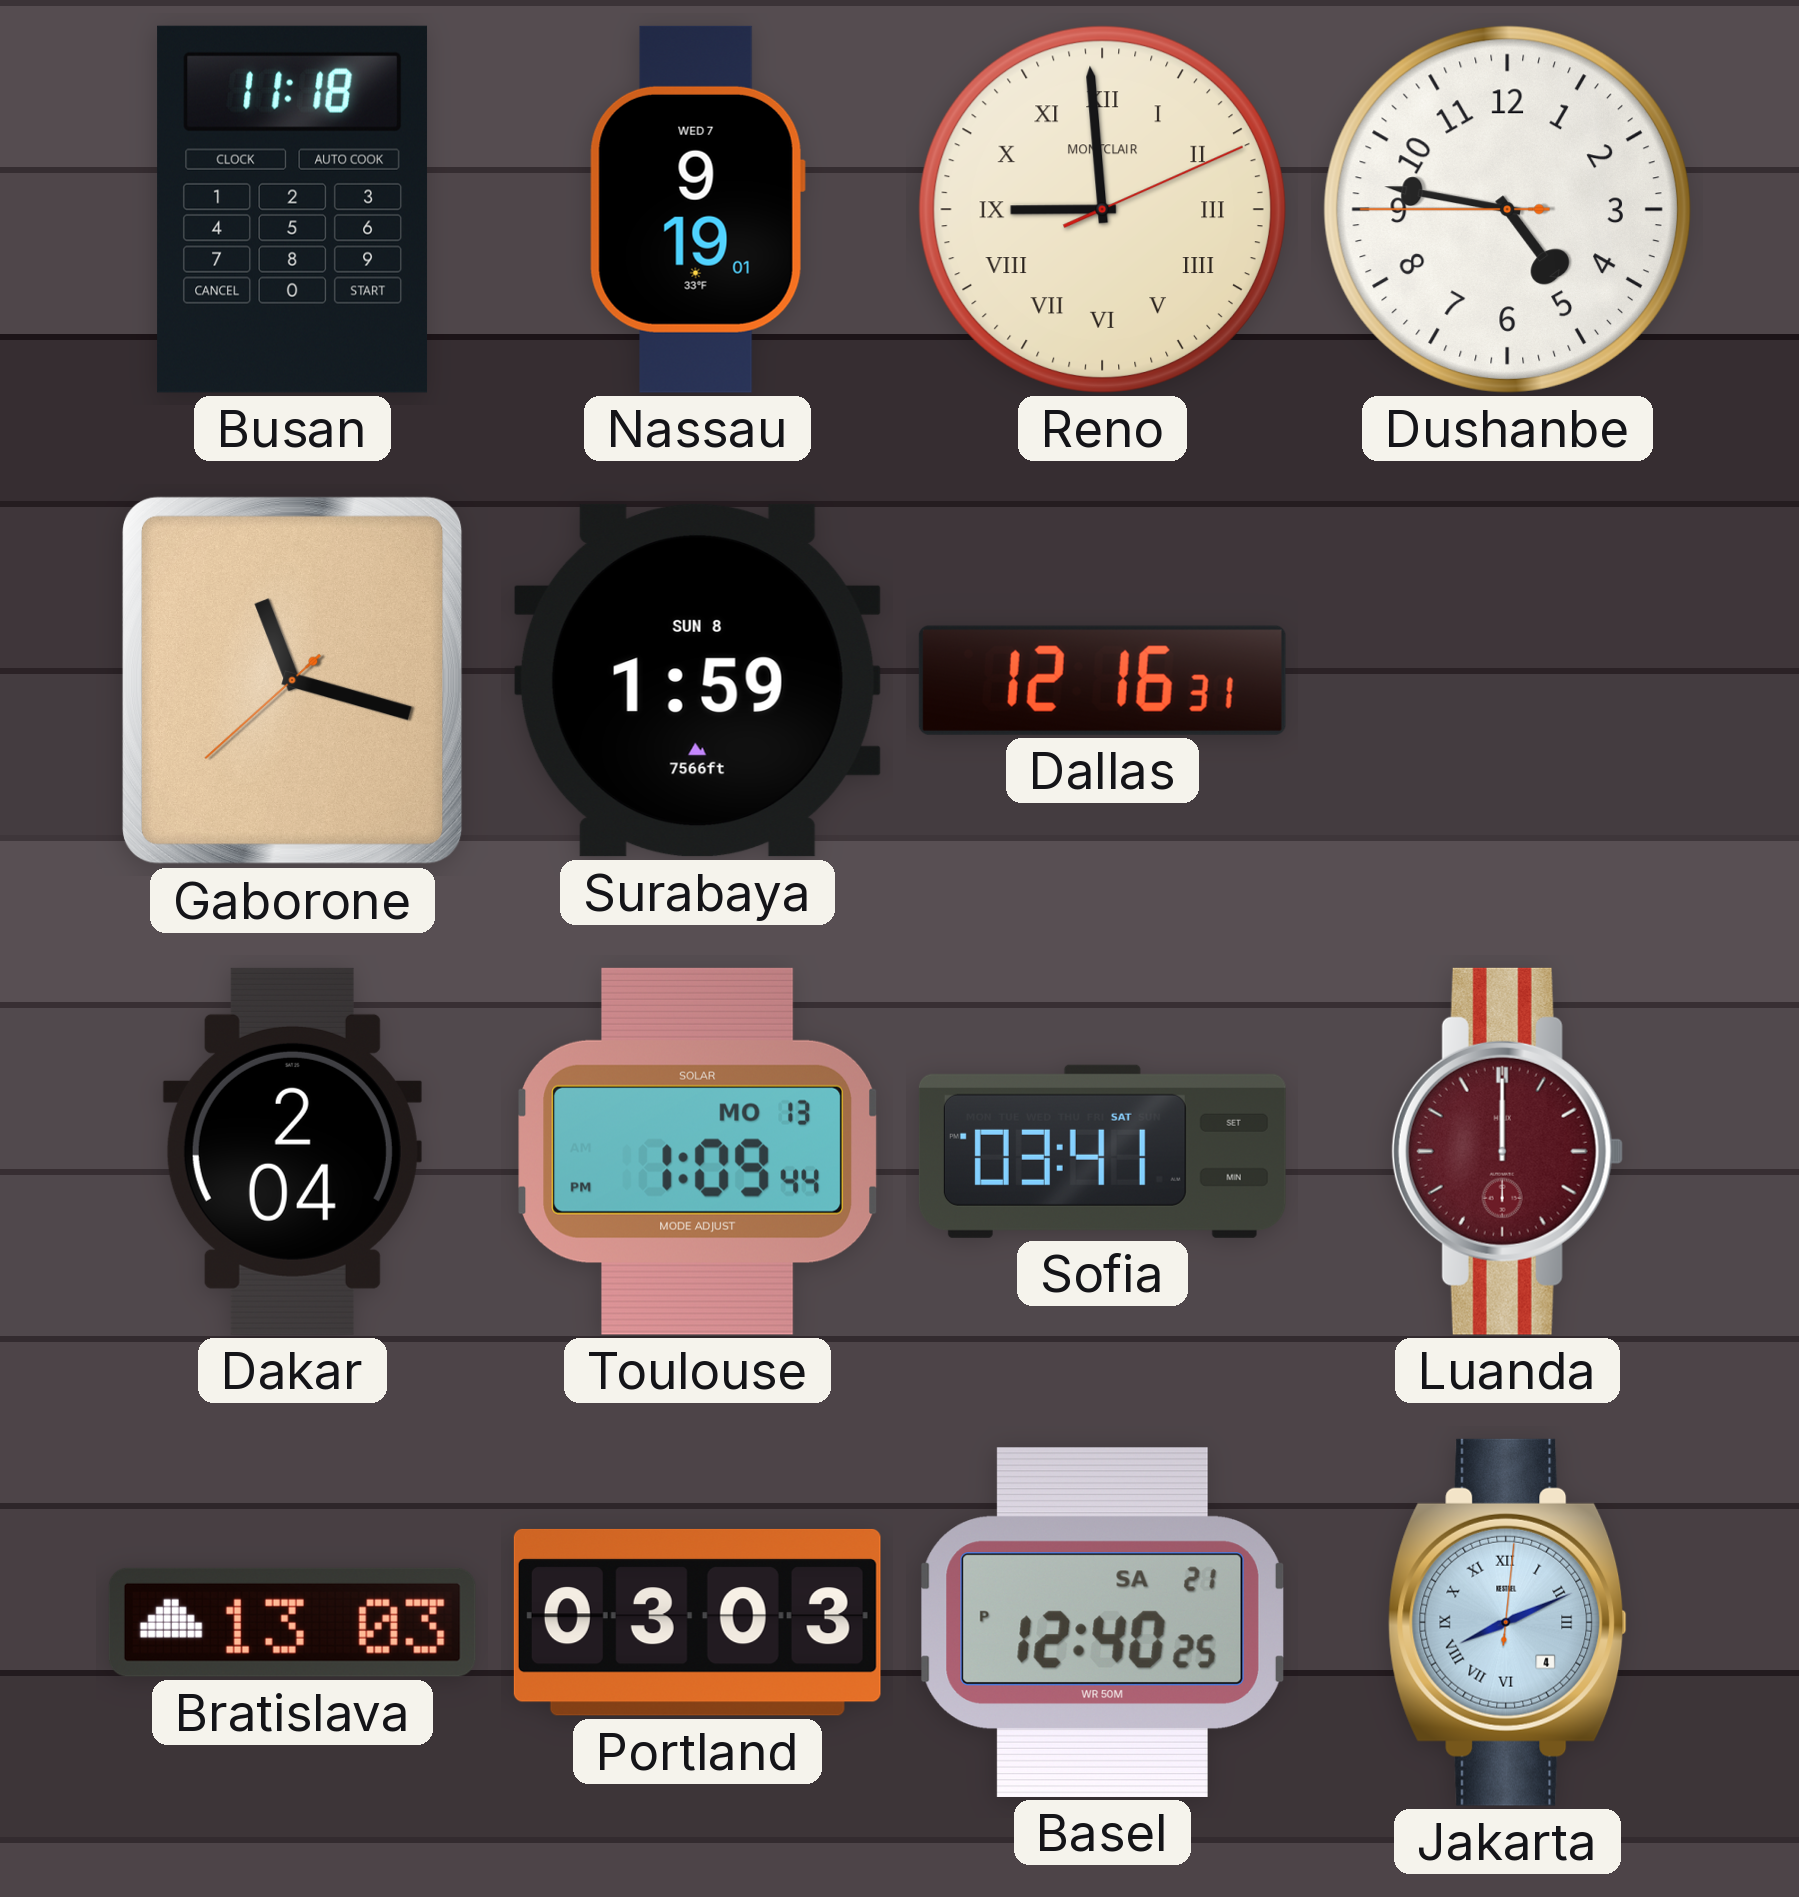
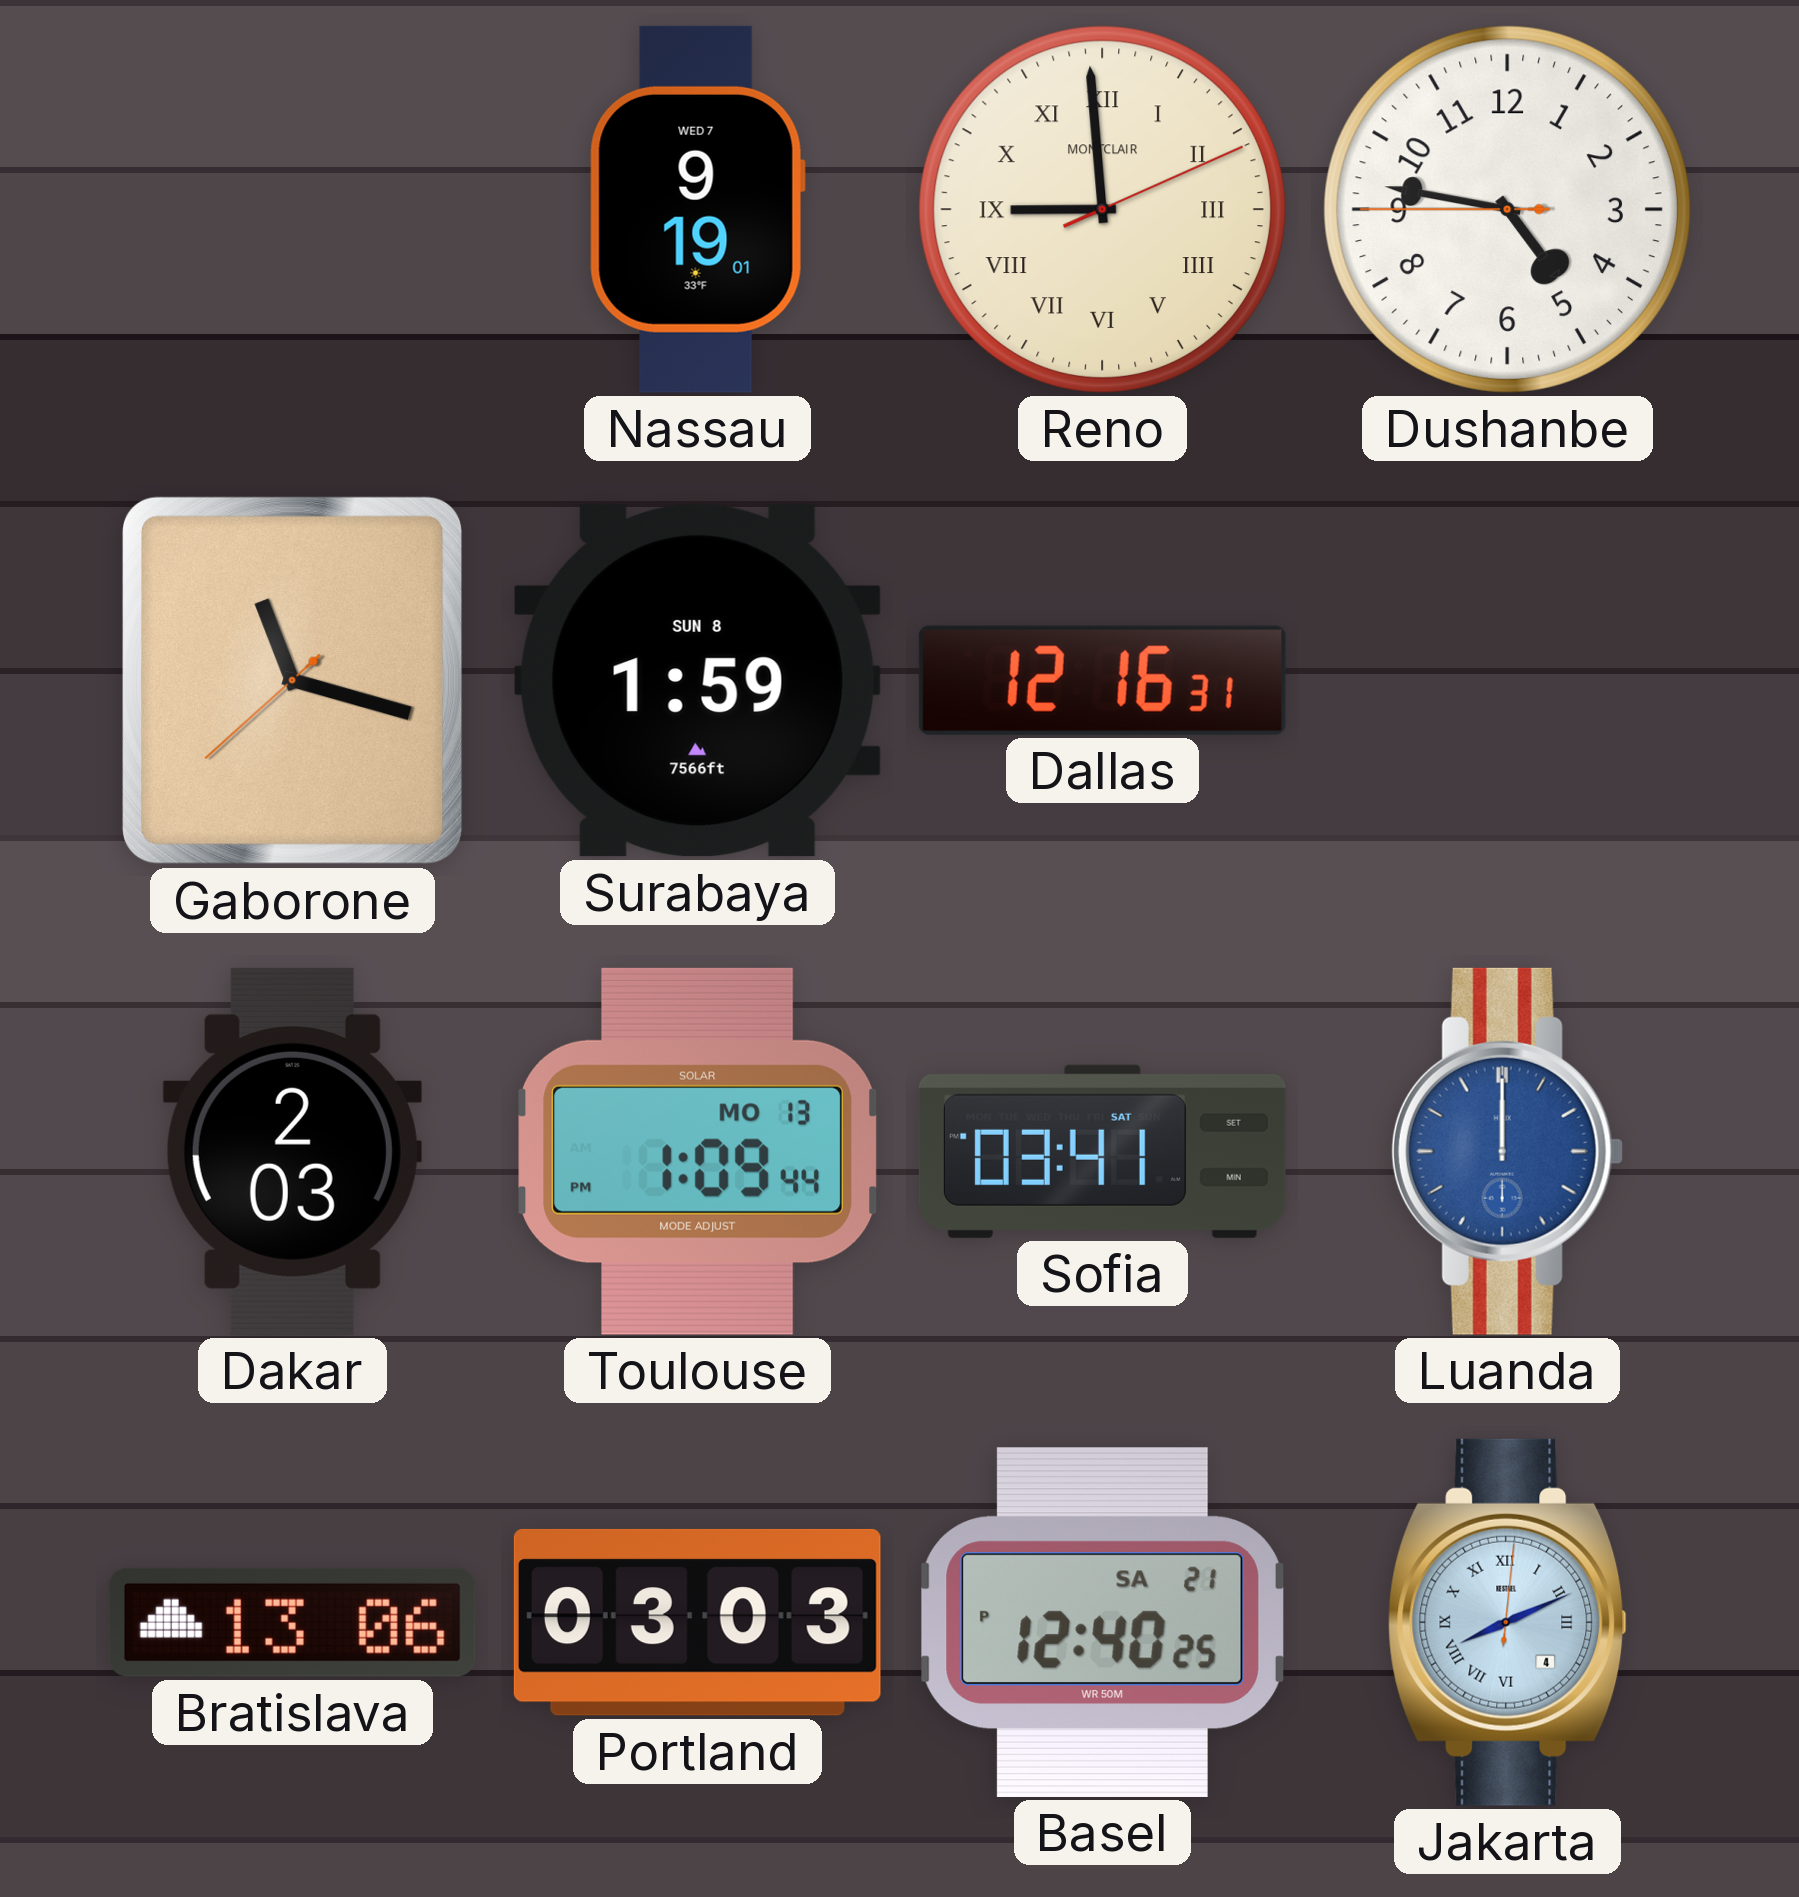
Busan: 11:18 -> none (293, 209)
Dakar: 2:04 -> 2:03 (292, 1151)
Luanda dial: burgundy -> blue (1507, 1151)
Bratislava: 13:03 -> 13:06 (292, 1622)
